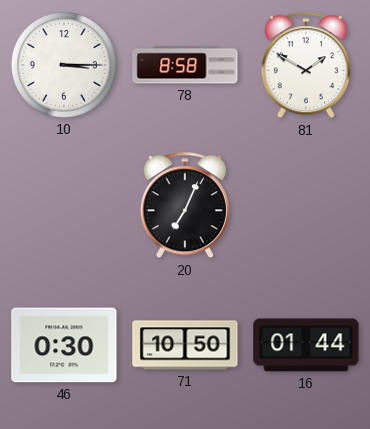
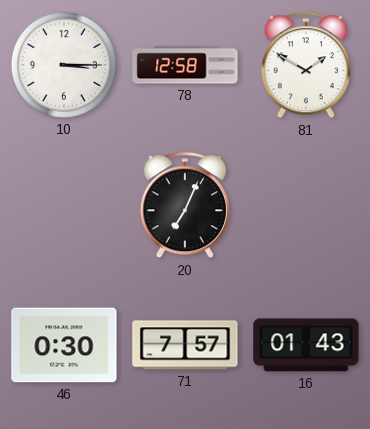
78: 8:58 -> 12:58 (185, 65)
71: 10:50 -> 7:57 (185, 345)
16: 01:44 -> 01:43 (306, 345)
